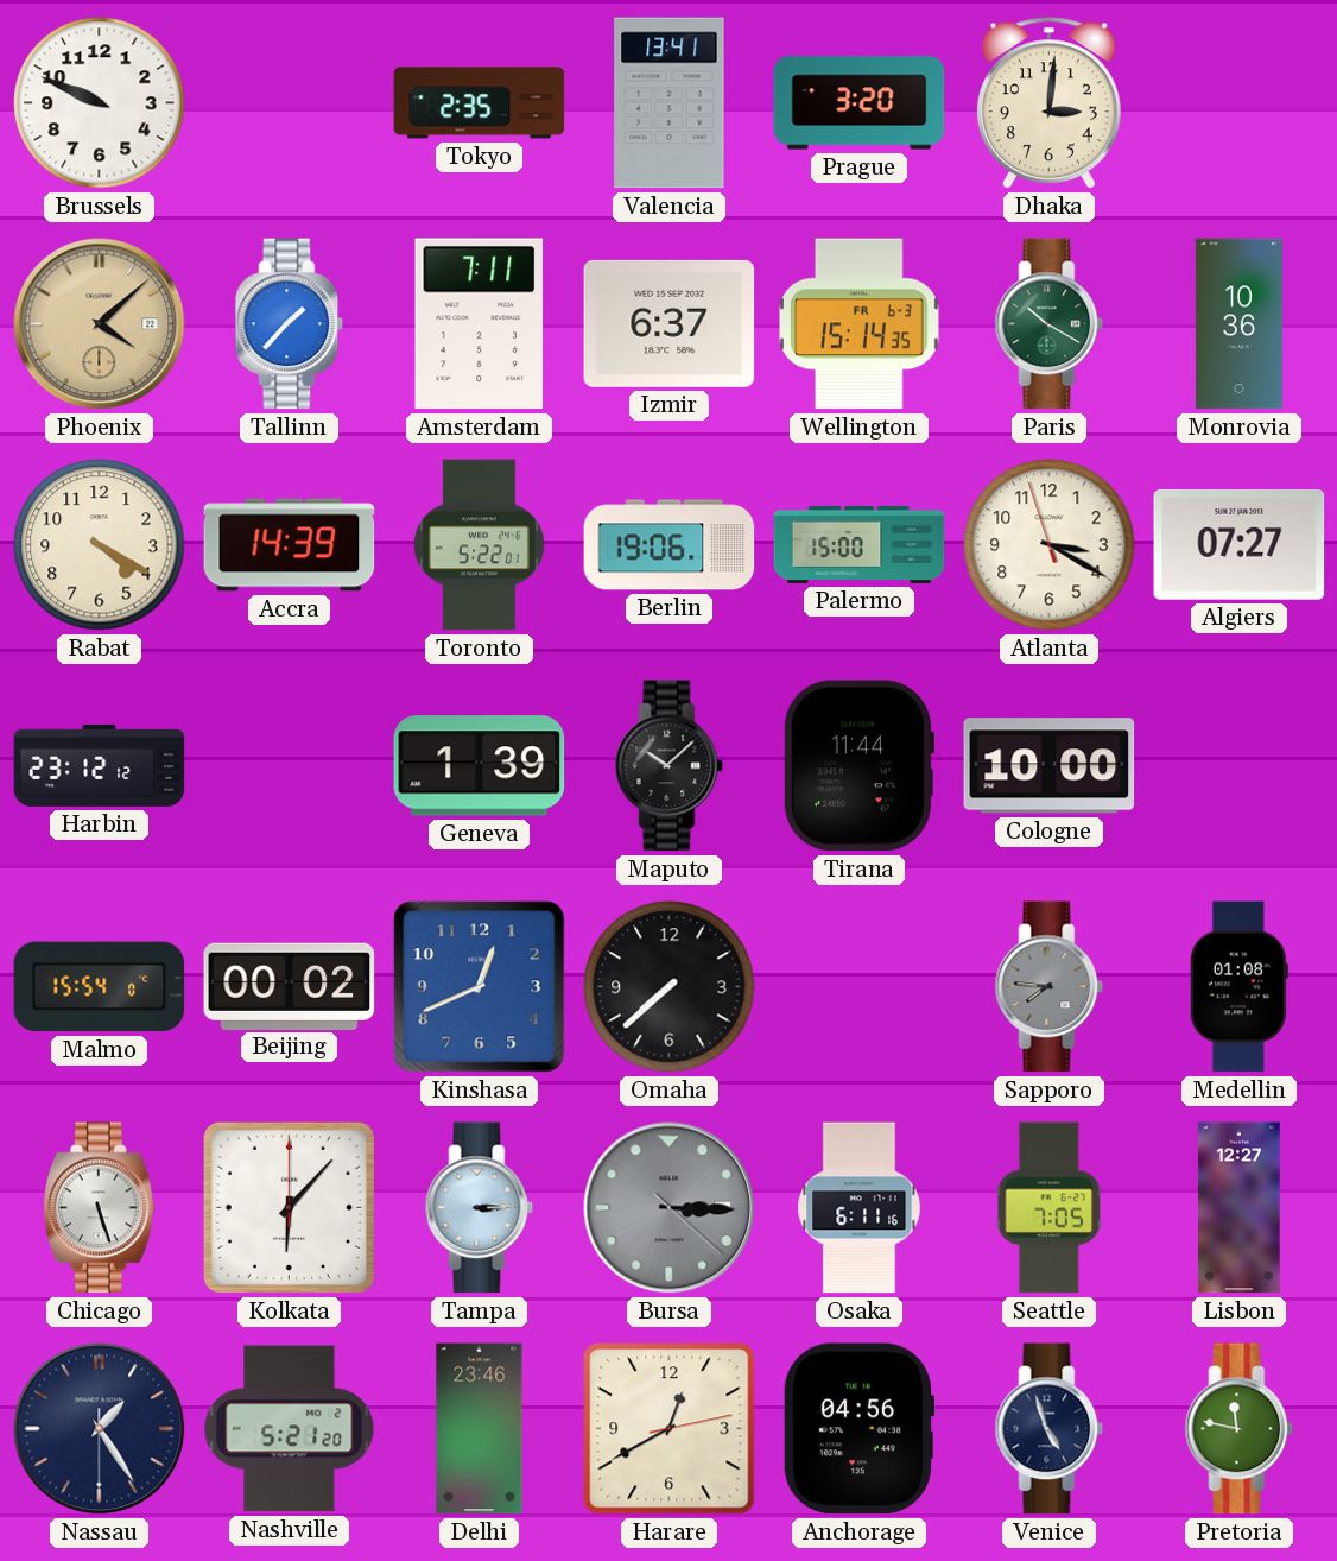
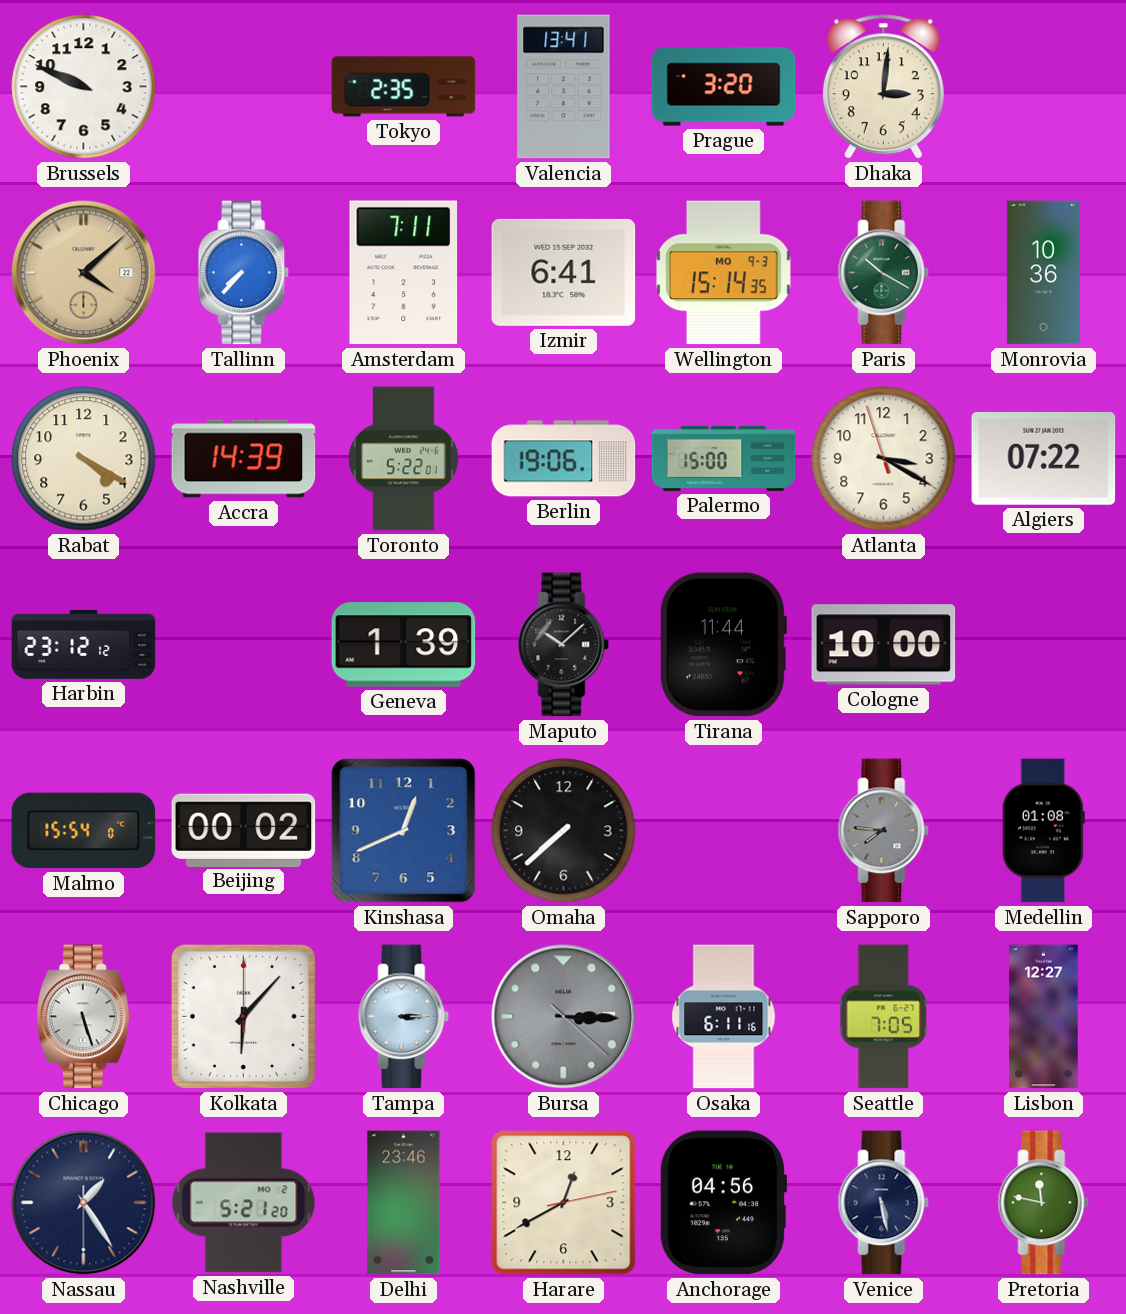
Tallinn: 1:37 -> 7:37 (244, 273)
Izmir: 6:37 -> 6:41 (564, 272)
Wellington date: FR 6-3 -> MO 9-3 (724, 273)
Algiers: 07:27 -> 07:22 (1044, 458)
Venice: 4:57 -> 5:28 (884, 1203)
